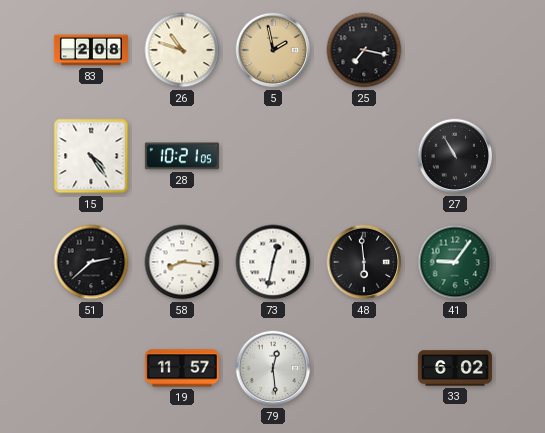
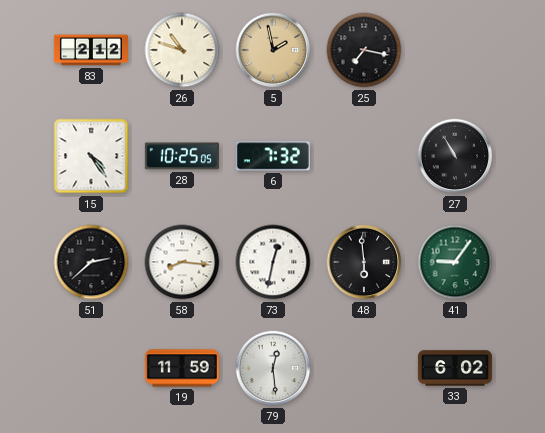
83: 2:08 -> 2:12 (91, 50)
28: 10:21 -> 10:25 (182, 156)
6: none -> 7:32 (273, 156)
19: 11:57 -> 11:59 (182, 368)
